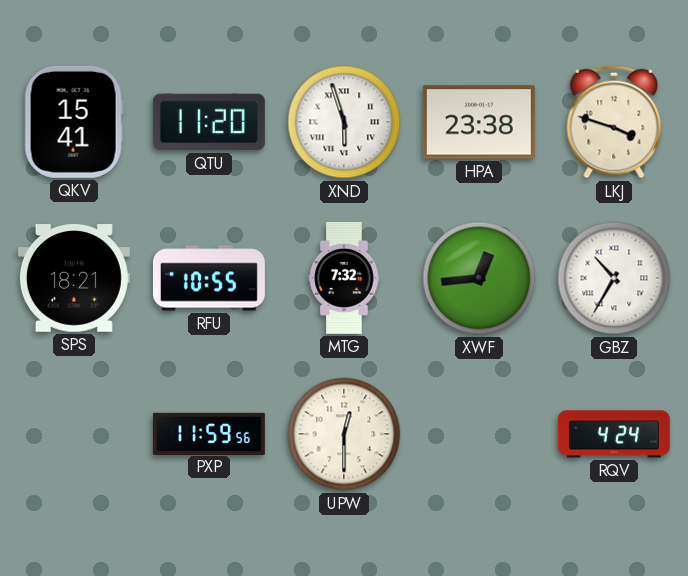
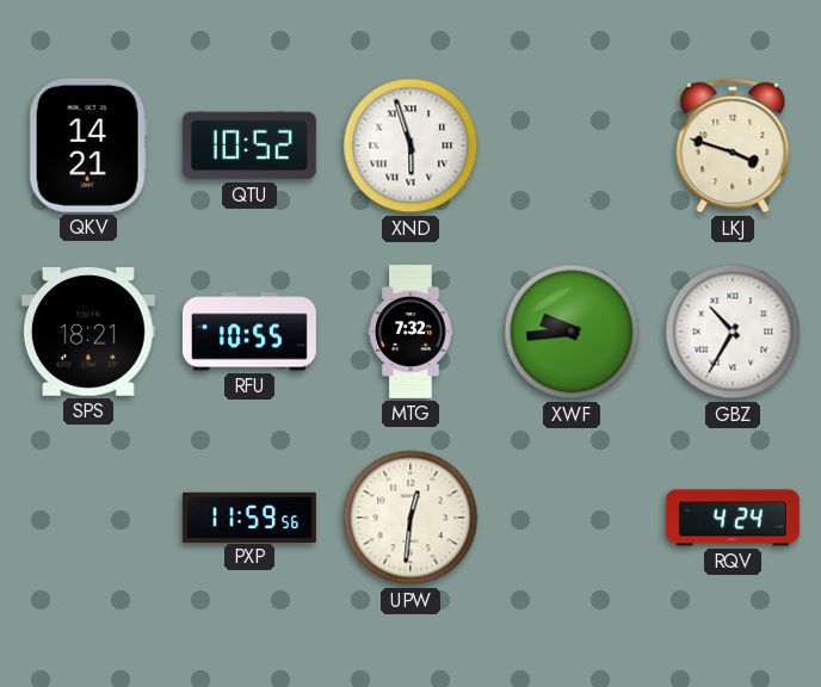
QKV: 15:41 -> 14:21 (88, 146)
QTU: 11:20 -> 10:52 (249, 146)
HPA: 23:38 -> none (479, 122)
XWF: 12:44 -> 9:44 (572, 332)
UPW: 12:30 -> 12:31 (410, 518)
